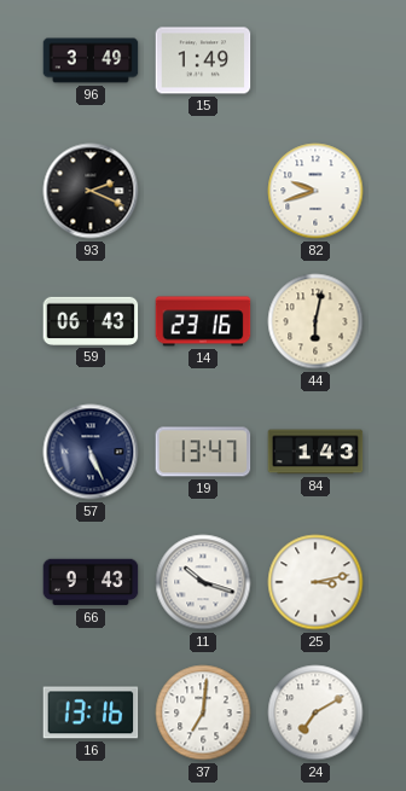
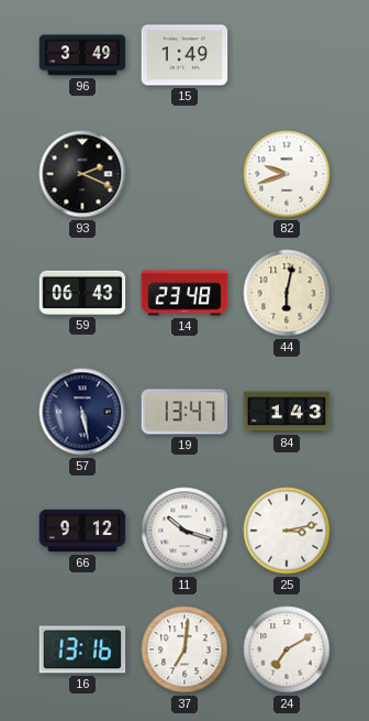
14: 23:16 -> 23:48 (185, 293)
57: 5:26 -> 5:28 (82, 412)
66: 9:43 -> 9:12 (82, 531)
